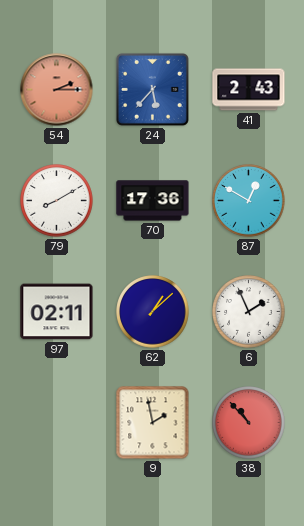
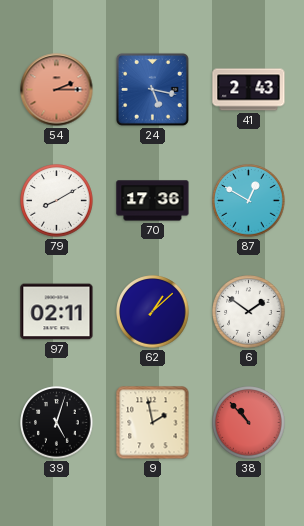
24: 5:37 -> 5:17 (152, 89)
6: 1:56 -> 1:51 (249, 312)
39: none -> 5:03 (57, 423)
